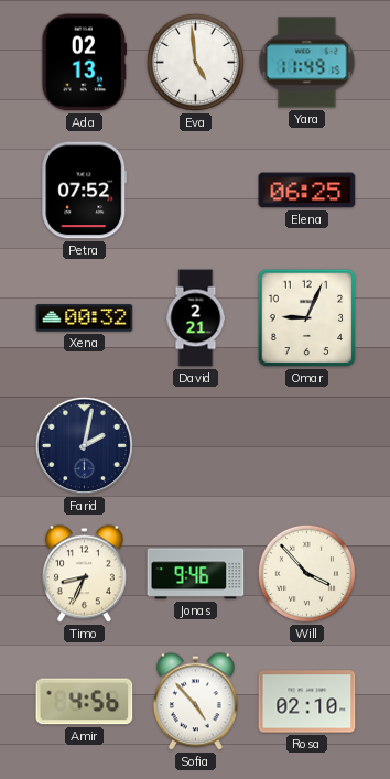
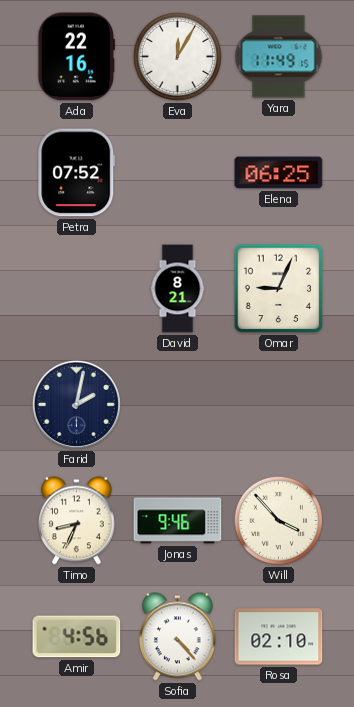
Ada: 02:13 -> 22:16 (77, 57)
Eva: 4:59 -> 12:05 (177, 56)
Xena: 00:32 -> none (85, 318)
David: 2:21 -> 8:21 (178, 289)
Sofia: 4:53 -> 4:23 (177, 637)
